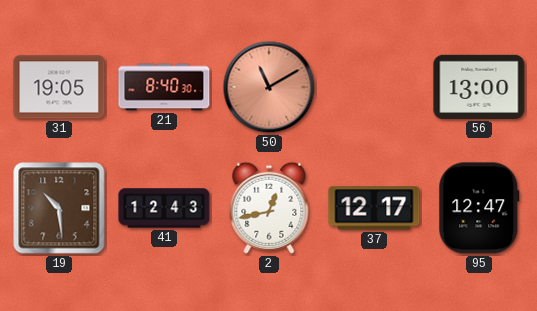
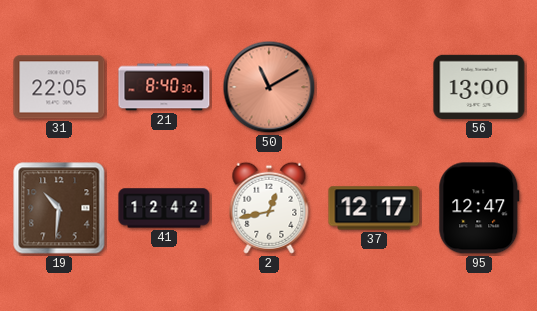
31: 19:05 -> 22:05 (59, 87)
19: 10:29 -> 10:31 (59, 208)
41: 12:43 -> 12:42 (164, 208)
